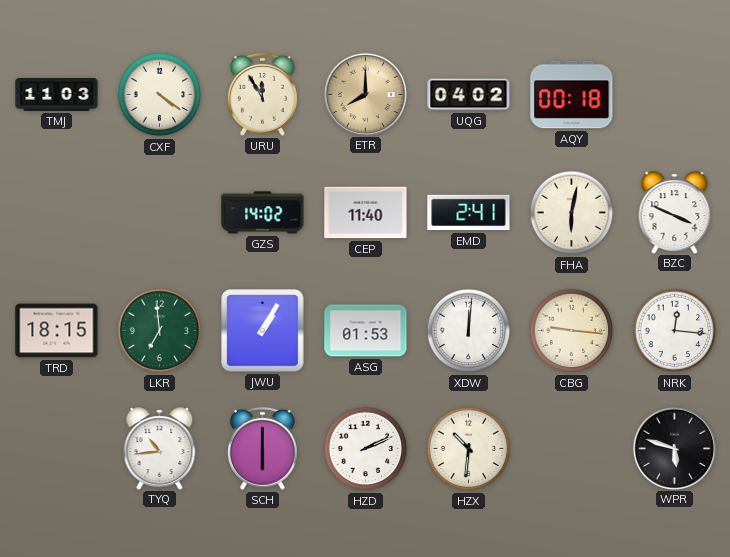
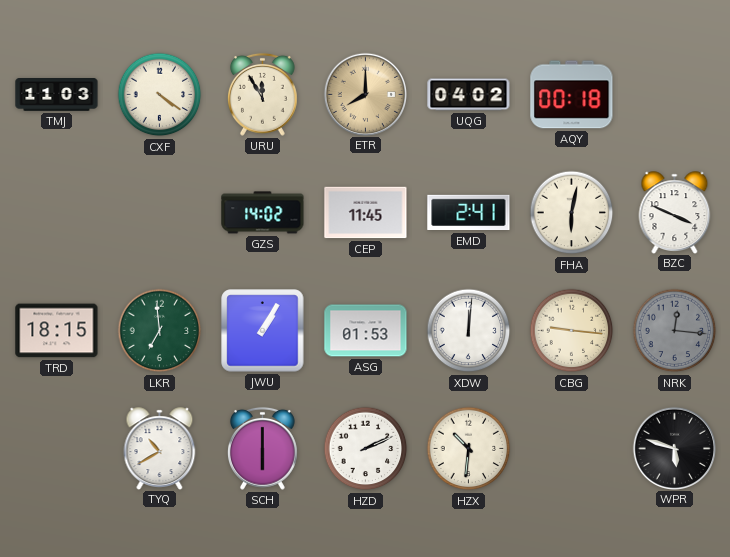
CEP: 11:40 -> 11:45 (366, 213)
NRK dial: white -> grey (675, 331)
TYQ: 10:44 -> 10:40 (160, 448)
